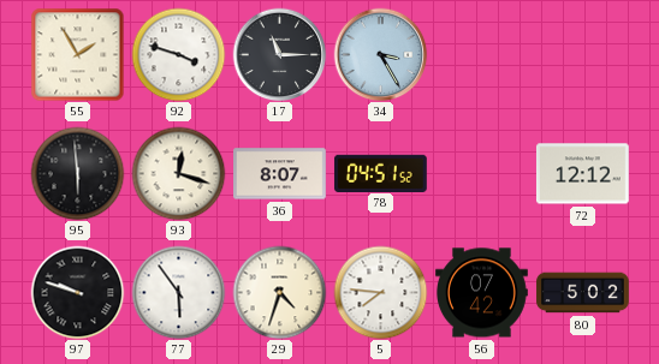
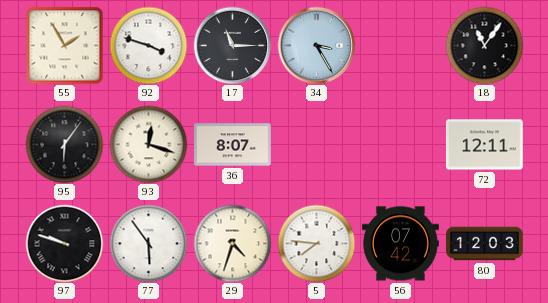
18: none -> 11:06 (484, 45)
95: 5:59 -> 6:06 (64, 144)
78: 04:51 -> none (380, 173)
72: 12:12 -> 12:11 (484, 145)
80: 5:02 -> 12:03 (485, 244)
